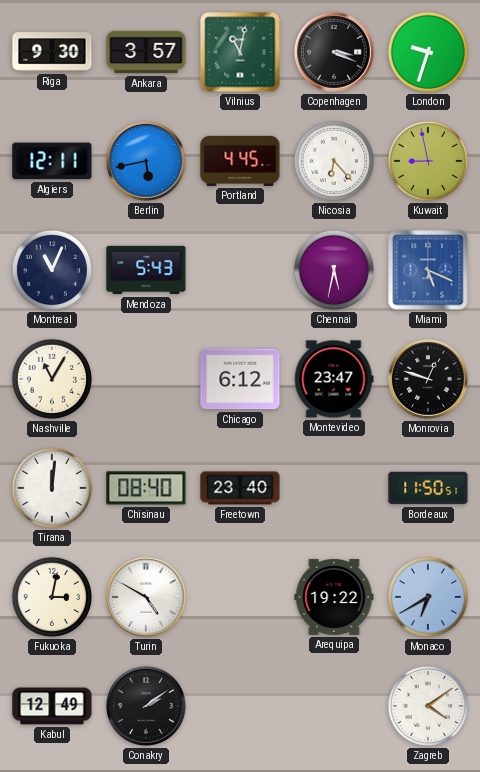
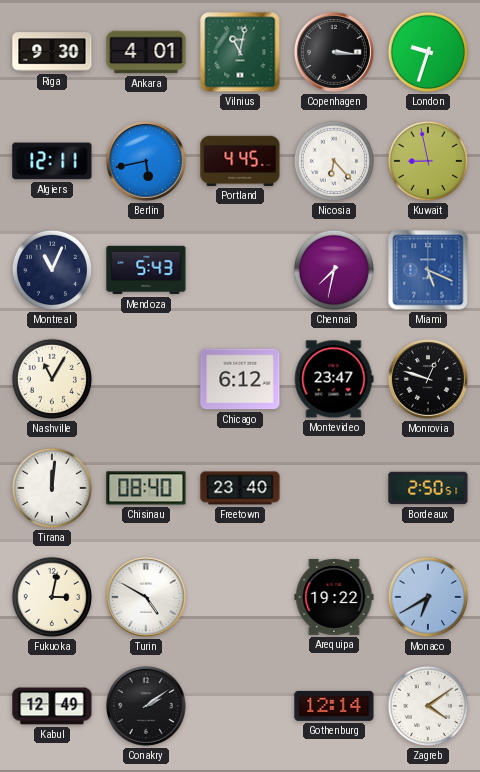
Ankara: 3:57 -> 4:01 (146, 52)
Copenhagen: 3:19 -> 3:16 (334, 52)
Chennai: 5:32 -> 7:32 (334, 270)
Bordeaux: 11:50 -> 2:50 (428, 488)
Gothenburg: none -> 12:14 (334, 706)
